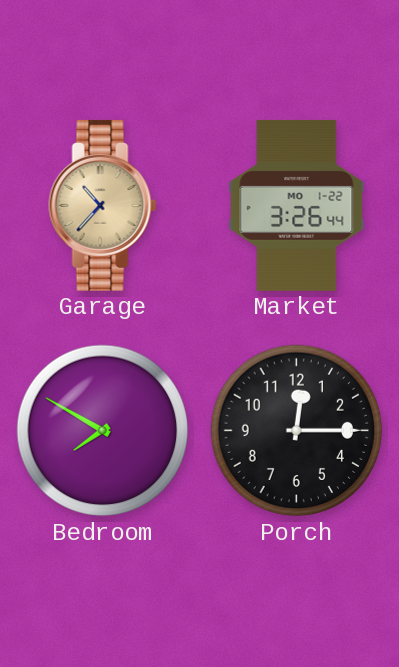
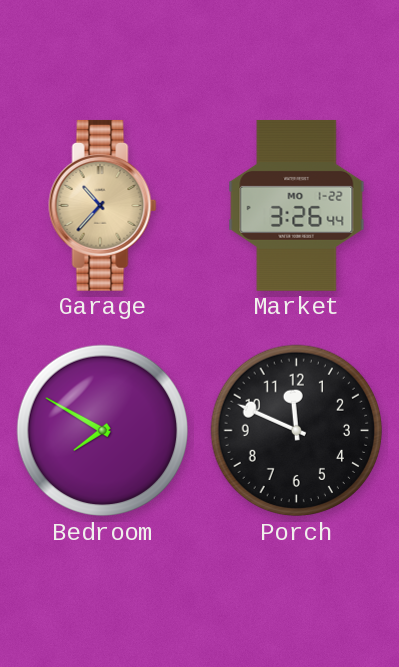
Porch: 12:15 -> 11:49 (297, 431)
